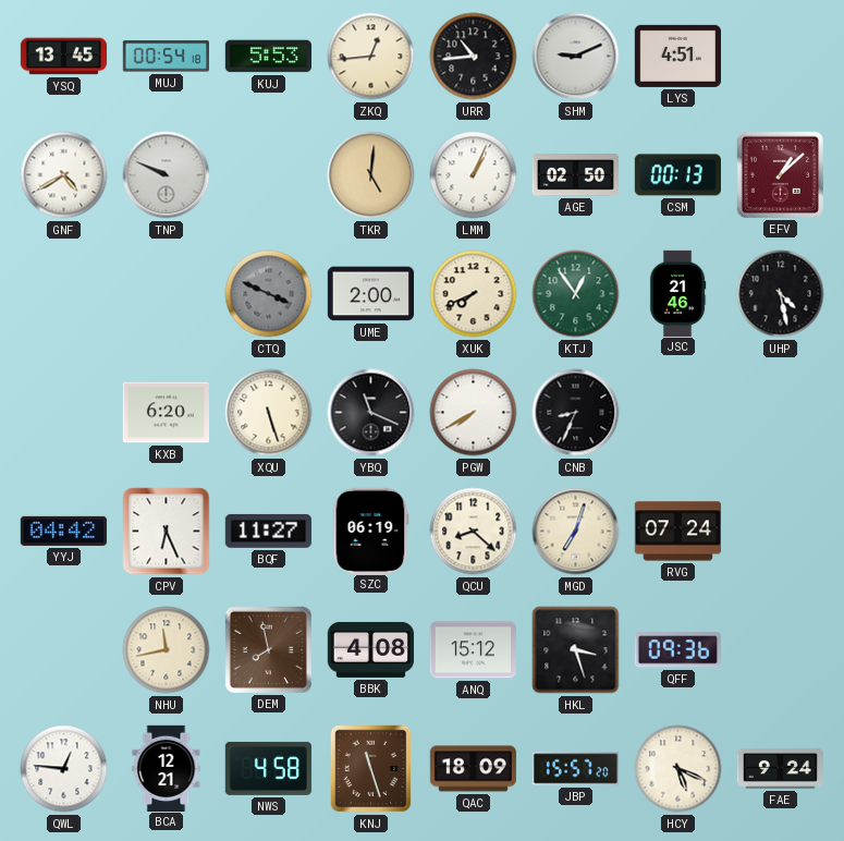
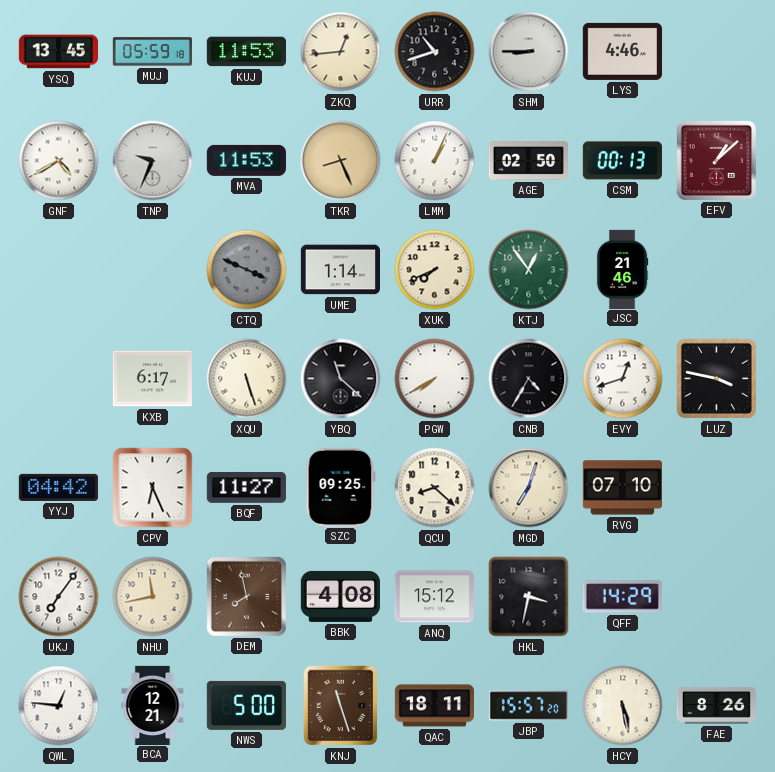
MUJ: 00:54 -> 05:59 (152, 52)
KUJ: 5:53 -> 11:53 (246, 52)
URR: 10:44 -> 10:42 (435, 52)
SHM: 9:11 -> 8:45 (529, 52)
LYS: 4:51 -> 4:46 (622, 51)
TNP: 9:49 -> 9:34 (153, 161)
MVA: none -> 11:53 (246, 160)
TKR: 5:01 -> 8:26 (341, 161)
UME: 2:00 -> 1:14 (340, 270)
UHP: 4:28 -> none (781, 294)
KXB: 6:20 -> 6:17 (152, 379)
YBQ: 11:19 -> 11:22 (341, 379)
CNB: 8:34 -> 4:35 (529, 379)
EVY: none -> 12:42 (623, 379)
LUZ: none -> 3:47 (716, 378)
SZC: 06:19 -> 09:25 (341, 487)
RVG: 07:24 -> 07:10 (622, 488)
UKJ: none -> 7:06 (59, 597)
HKL: 3:27 -> 3:32 (529, 597)
QFF: 09:36 -> 14:29 (622, 597)
NWS: 4:58 -> 5:00 (246, 705)
QAC: 18:09 -> 18:11 (434, 706)
HCY: 5:19 -> 5:28 (623, 706)
FAE: 9:24 -> 8:26 (716, 705)
